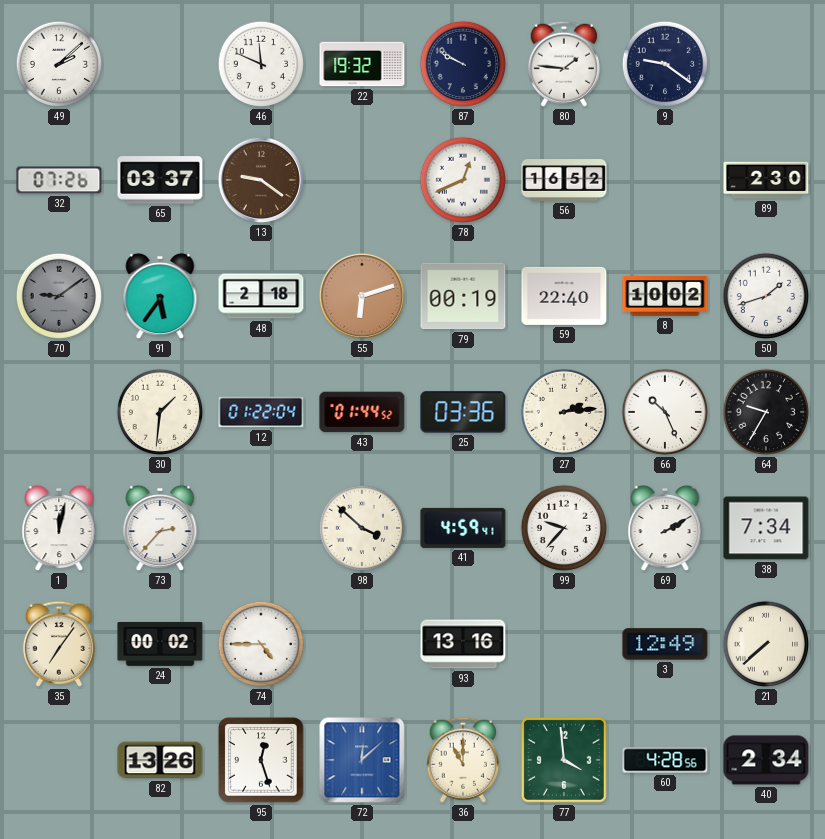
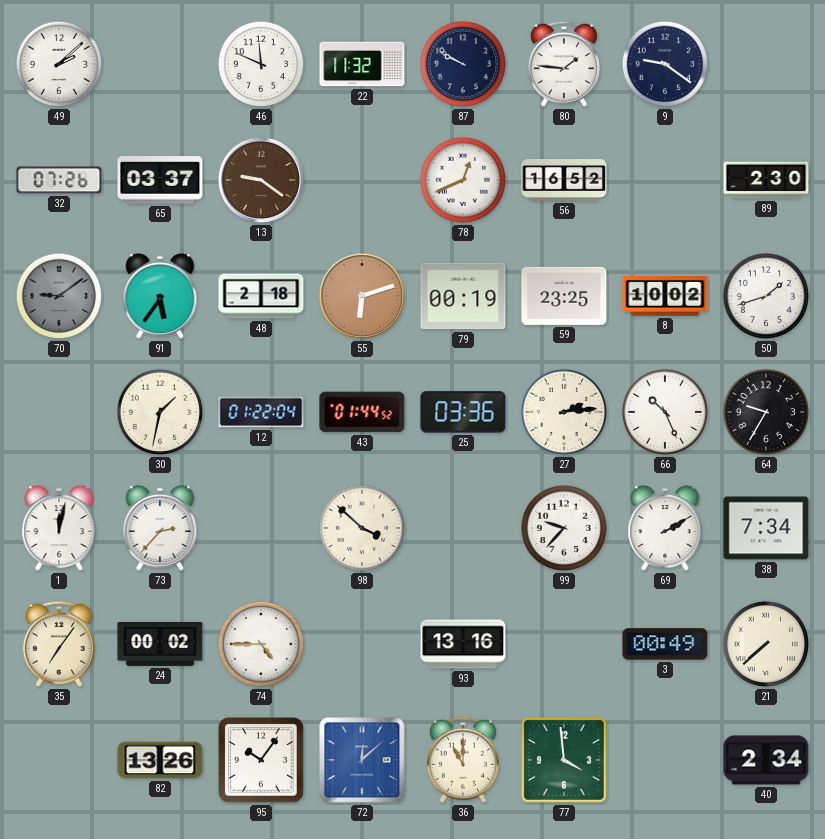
22: 19:32 -> 11:32 (362, 64)
59: 22:40 -> 23:25 (564, 296)
30: 1:31 -> 1:32 (160, 412)
41: 4:59 -> none (463, 528)
3: 12:49 -> 00:49 (665, 644)
95: 12:27 -> 10:06 (261, 760)
60: 4:28 -> none (665, 760)
